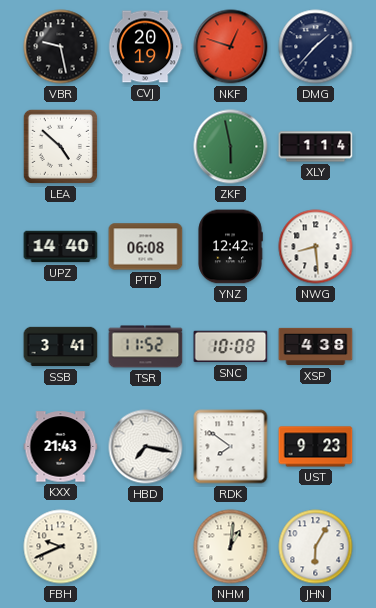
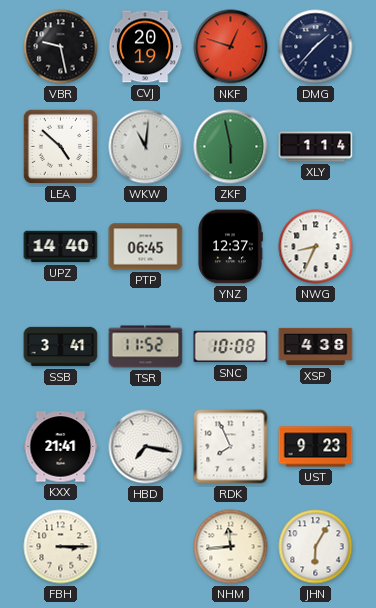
WKW: none -> 11:01 (146, 147)
PTP: 06:08 -> 06:45 (146, 247)
YNZ: 12:42 -> 12:37 (230, 247)
NWG: 8:29 -> 8:34 (316, 247)
KXX: 21:43 -> 21:41 (61, 447)
RDK: 7:51 -> 7:56 (231, 447)
FBH: 9:41 -> 3:15 (61, 547)
NHM: 1:01 -> 11:44 (231, 547)
